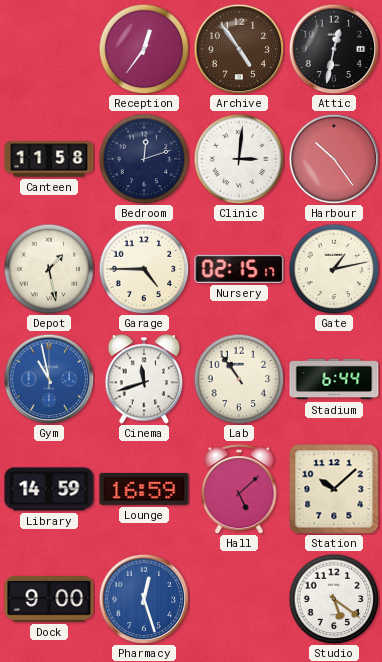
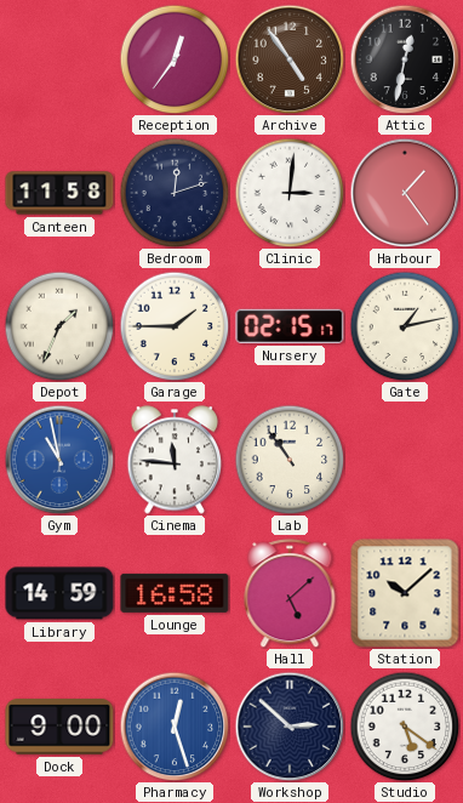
Harbour: 10:24 -> 1:24 (405, 193)
Depot: 1:28 -> 1:34 (59, 326)
Garage: 4:45 -> 1:45 (175, 326)
Cinema: 11:42 -> 11:46 (175, 460)
Stadium: 6:44 -> none (334, 379)
Lounge: 16:59 -> 16:58 (175, 593)
Workshop: none -> 2:52 (290, 727)
